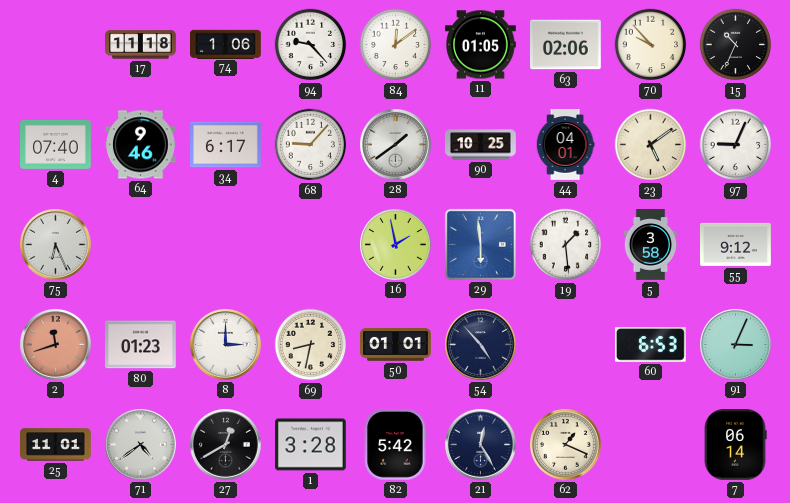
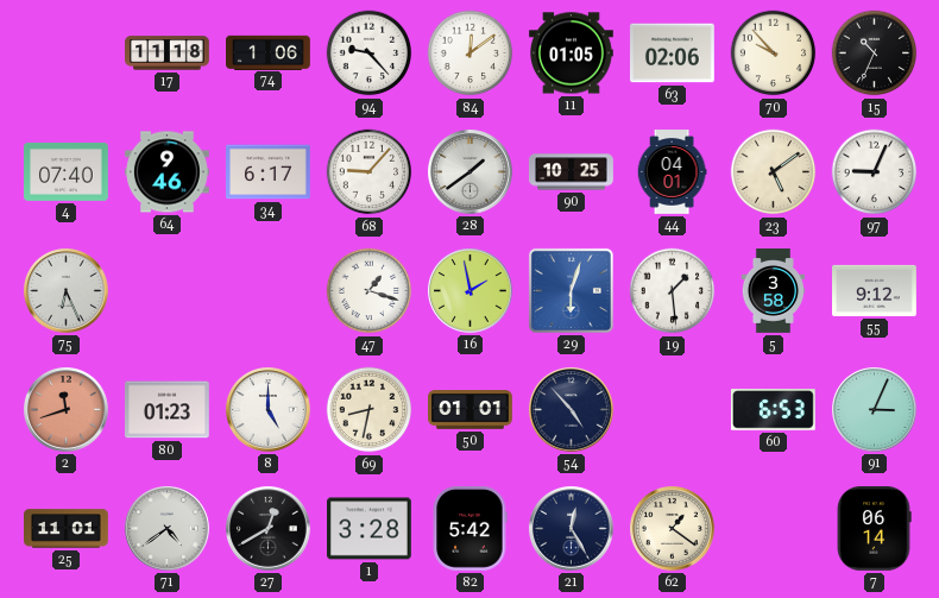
47: none -> 1:18 (370, 291)
29: 5:59 -> 6:03 (571, 290)
8: 3:00 -> 5:00 (269, 410)
62: 1:19 -> 1:21 (673, 529)
